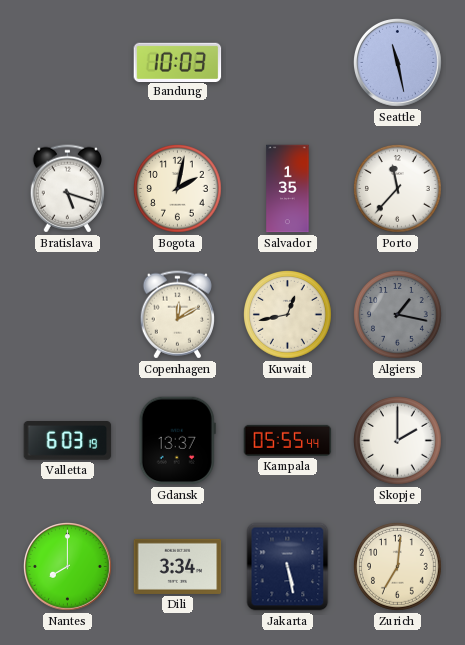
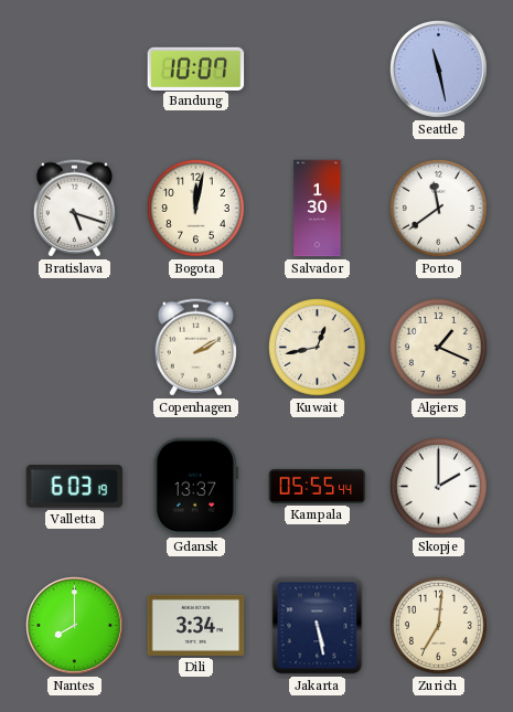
Bandung: 10:03 -> 10:07 (196, 68)
Bogota: 2:02 -> 12:02 (196, 209)
Salvador: 1:35 -> 1:30 (318, 209)
Porto: 11:37 -> 11:39 (439, 209)
Copenhagen: 12:10 -> 2:10 (195, 348)
Algiers: 1:17 -> 1:19 (439, 348)
Algiers dial: grey -> cream (439, 348)
